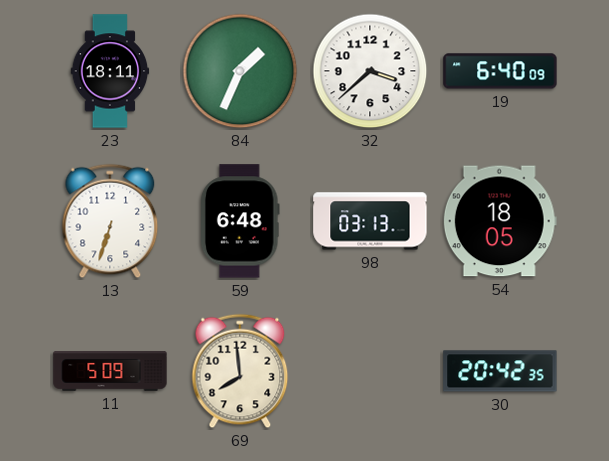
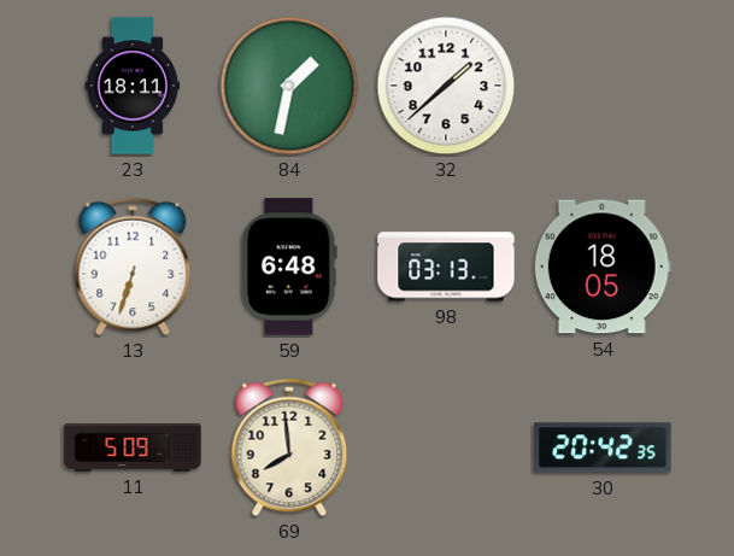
84: 1:34 -> 1:32 (289, 86)
32: 3:38 -> 1:38 (446, 86)
19: 6:40 -> none (500, 71)
